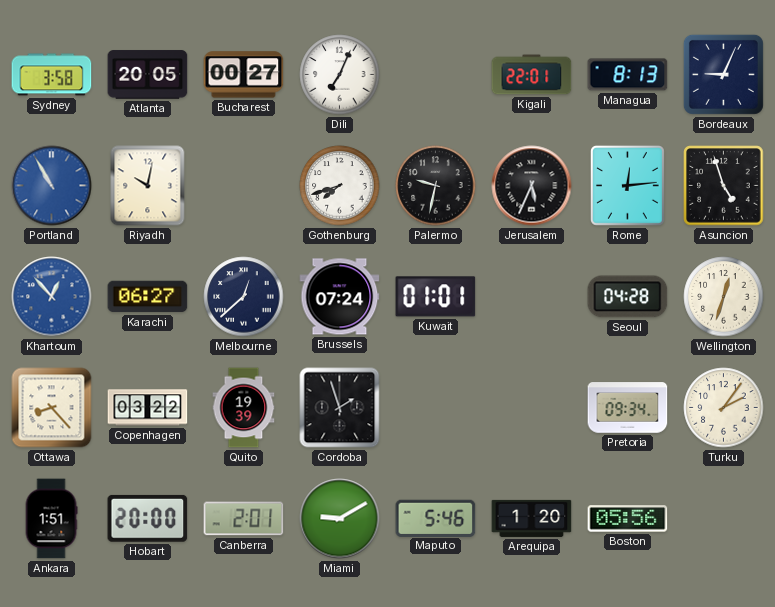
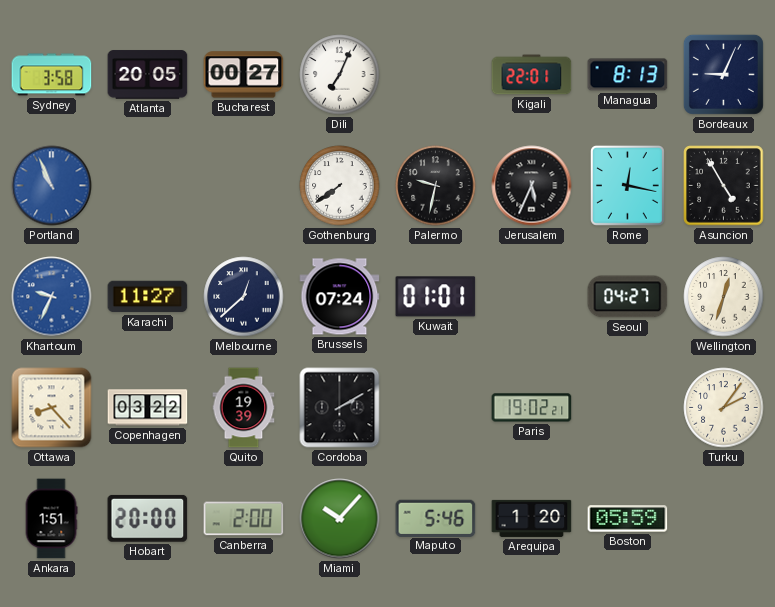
Portland: 10:55 -> 10:56 (52, 186)
Riyadh: 10:02 -> none (148, 186)
Gothenburg: 7:42 -> 7:39 (340, 186)
Rome: 12:14 -> 12:17 (627, 185)
Asuncion: 4:57 -> 4:55 (724, 186)
Khartoum: 12:53 -> 9:34 (52, 297)
Karachi: 06:27 -> 11:27 (148, 297)
Seoul: 04:28 -> 04:27 (628, 297)
Cordoba: 1:57 -> 2:10 (340, 408)
Paris: none -> 19:02 (532, 408)
Pretoria: 09:34 -> none (628, 408)
Canberra: 2:01 -> 2:00 (244, 519)
Miami: 9:10 -> 10:07 (340, 519)
Boston: 05:56 -> 05:59 (628, 519)
